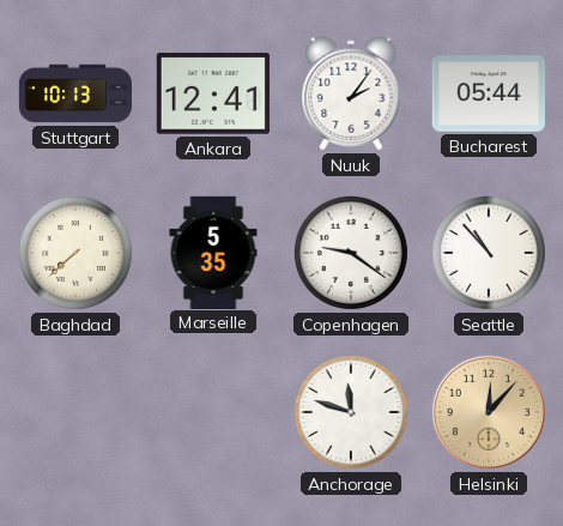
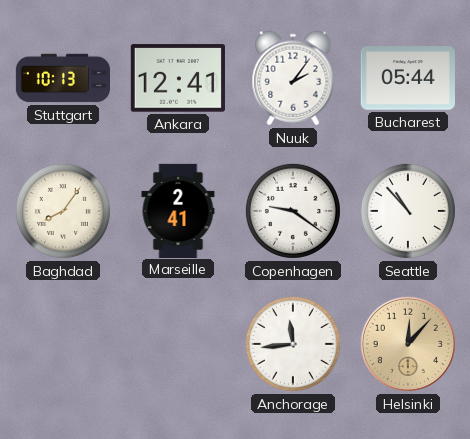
Baghdad: 7:38 -> 8:06 (63, 211)
Marseille: 5:35 -> 2:41 (178, 210)
Anchorage: 11:48 -> 11:44 (293, 344)
